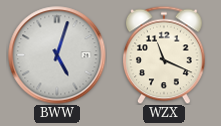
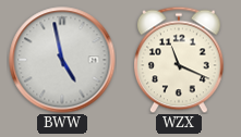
BWW: 5:03 -> 4:58 (62, 60)
